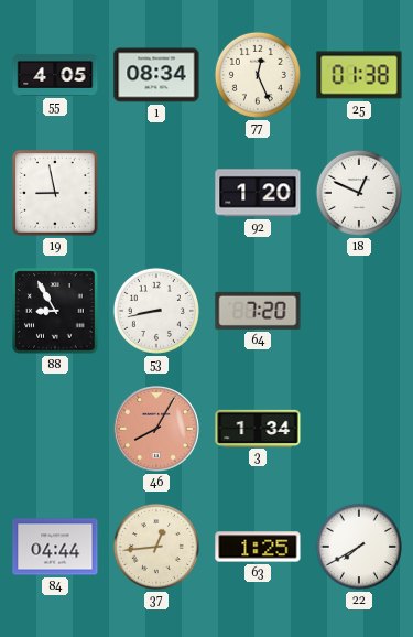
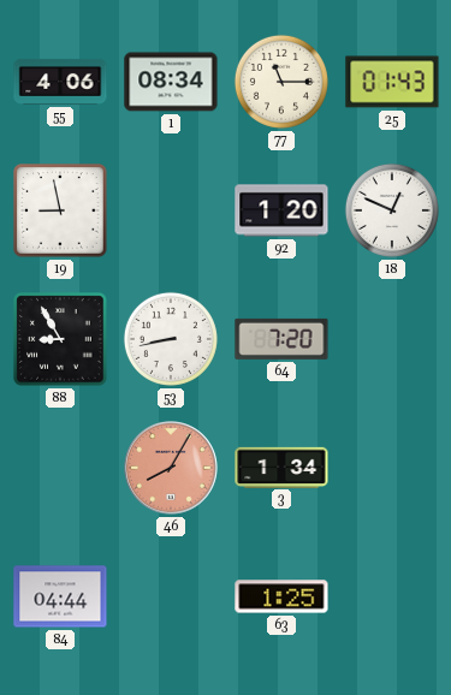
55: 4:05 -> 4:06 (60, 82)
77: 12:26 -> 11:15 (281, 82)
25: 01:38 -> 01:43 (392, 82)
37: 12:44 -> none (156, 547)
22: 7:40 -> none (359, 547)
